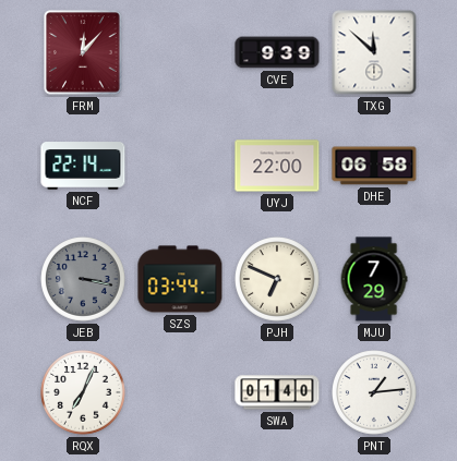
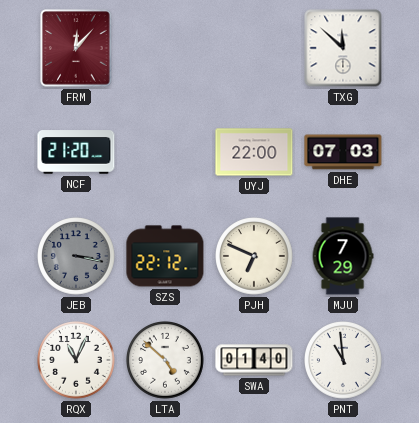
CVE: 9:39 -> none (277, 52)
NCF: 22:14 -> 21:20 (76, 152)
DHE: 06:58 -> 07:03 (343, 152)
SZS: 03:44 -> 22:12 (165, 256)
RQX: 7:04 -> 11:04 (77, 361)
LTA: none -> 4:52 (166, 361)
PNT: 1:14 -> 10:59 (344, 361)
